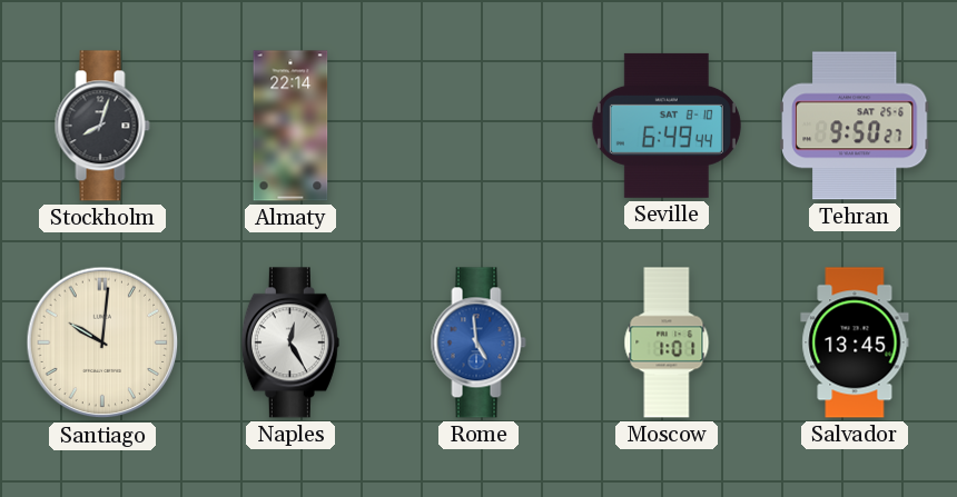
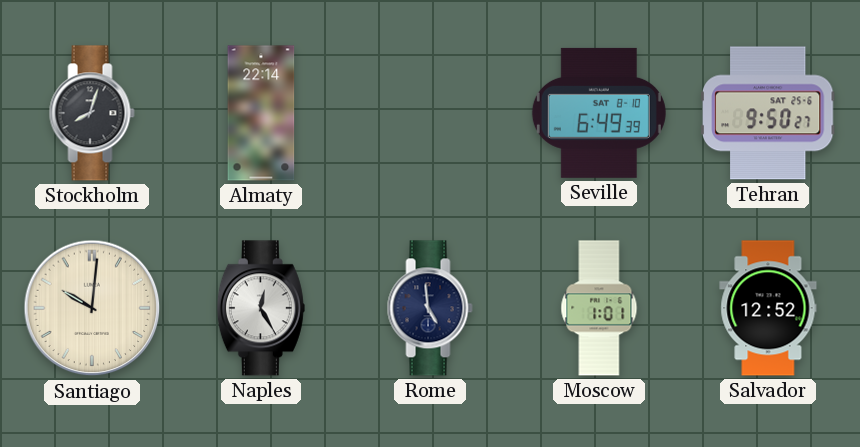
Seville: 6:49:44 -> 6:49:39 (599, 113)
Rome dial: blue -> navy (430, 308)
Salvador: 13:45 -> 12:52 (768, 308)
